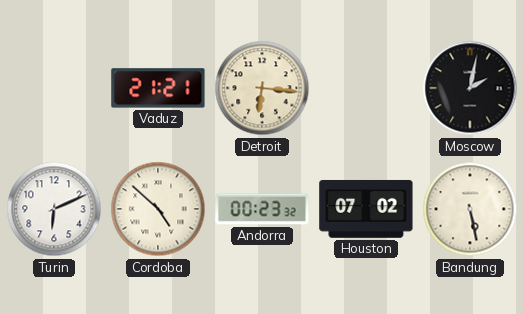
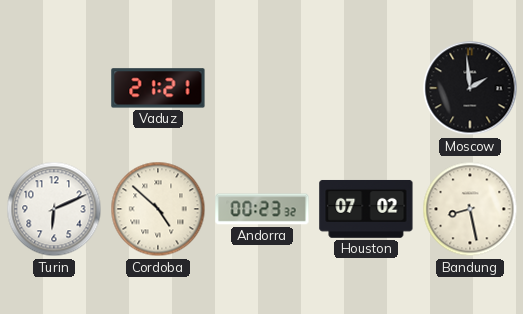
Detroit: 6:16 -> none (262, 88)
Moscow: 2:02 -> 1:59 (470, 88)
Bandung: 5:28 -> 8:28 (470, 209)
